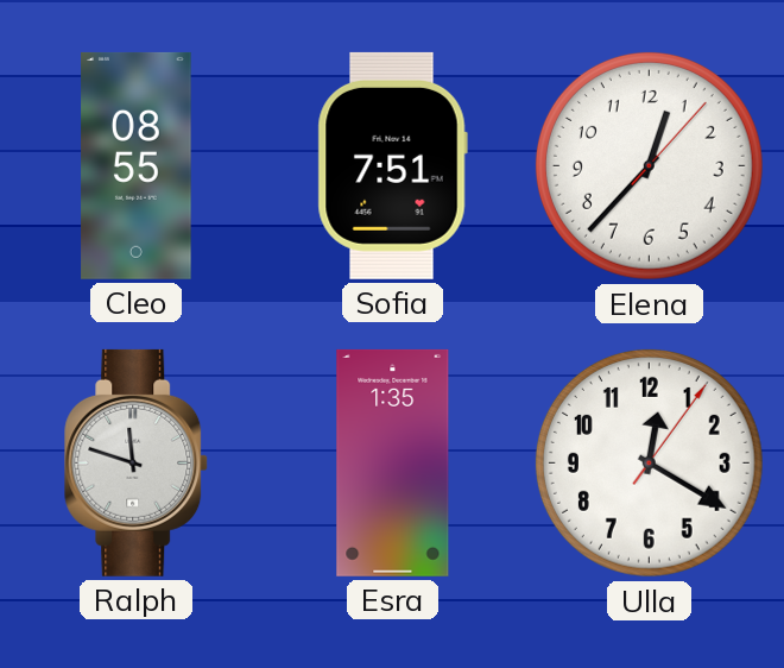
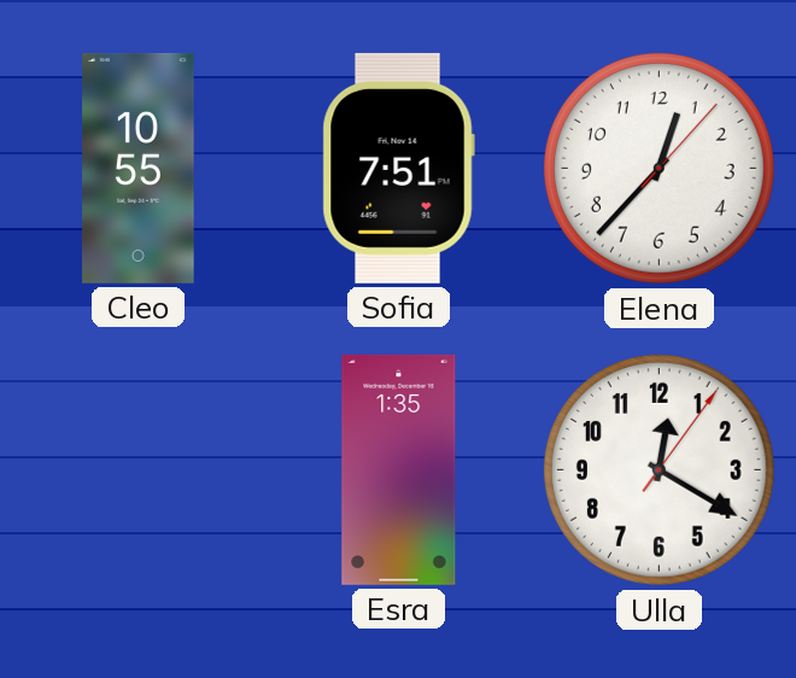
Cleo: 08:55 -> 10:55 (139, 168)
Ralph: 11:48 -> none (137, 462)
